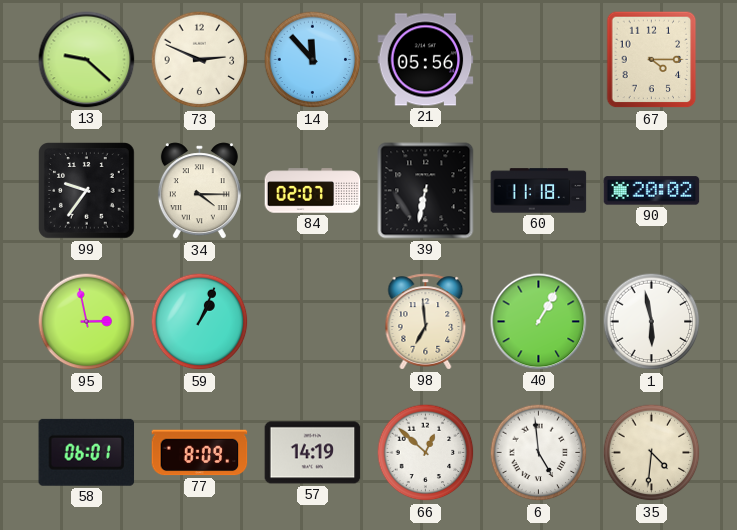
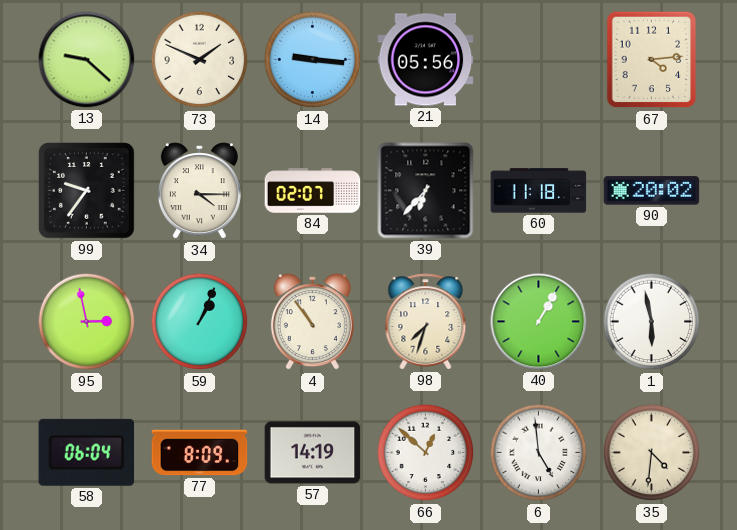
73: 2:49 -> 1:49 (200, 60)
14: 11:53 -> 9:16 (313, 60)
67: 4:15 -> 4:14 (652, 60)
39: 6:32 -> 6:37 (426, 191)
4: none -> 10:54 (312, 322)
98: 6:59 -> 7:33 (426, 322)
58: 06:01 -> 06:04 (87, 452)
